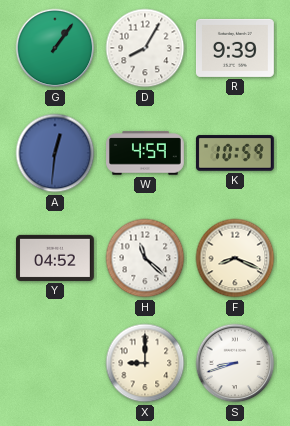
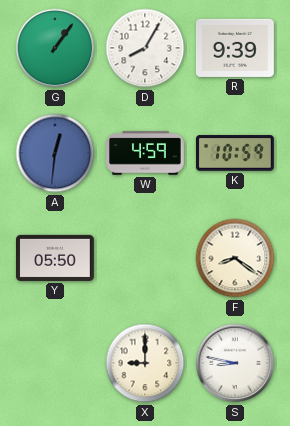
Y: 04:52 -> 05:50 (56, 258)
H: 11:22 -> none (145, 258)
F: 8:19 -> 8:21 (235, 258)
S: 8:42 -> 8:47 (235, 363)
